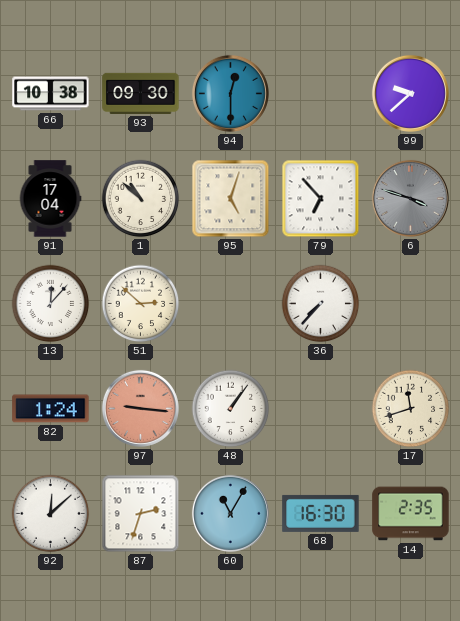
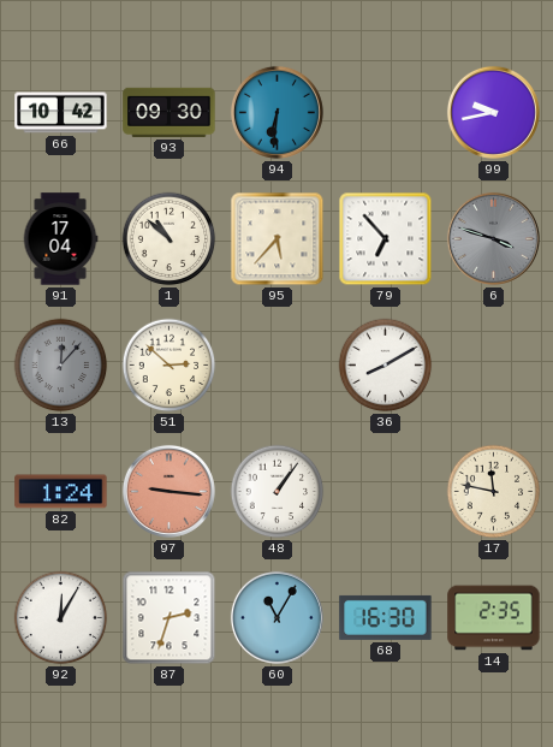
66: 10:38 -> 10:42 (61, 113)
94: 12:30 -> 6:31 (276, 112)
99: 9:38 -> 9:43 (493, 112)
95: 5:03 -> 5:37 (278, 239)
13 dial: white -> grey (61, 366)
36: 7:37 -> 8:10 (386, 366)
17: 11:42 -> 11:47 (494, 492)
92: 12:08 -> 12:05 (61, 618)
